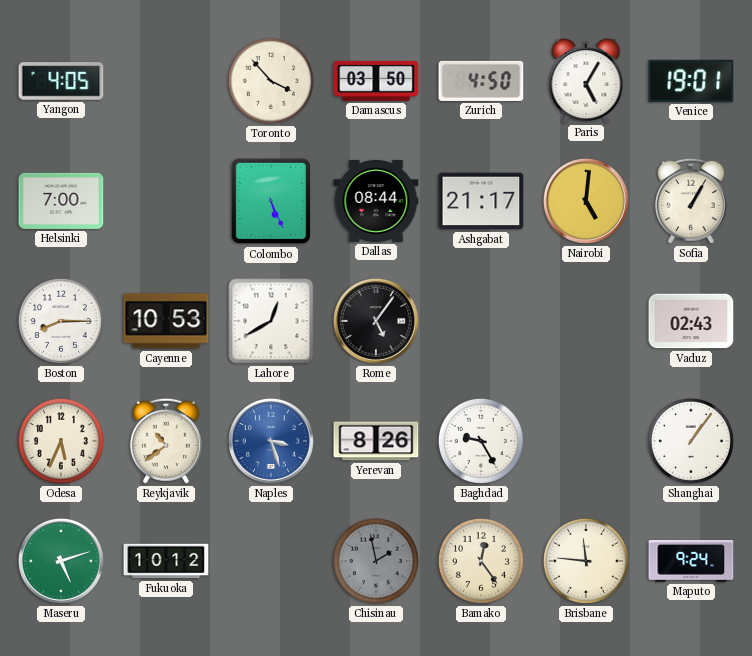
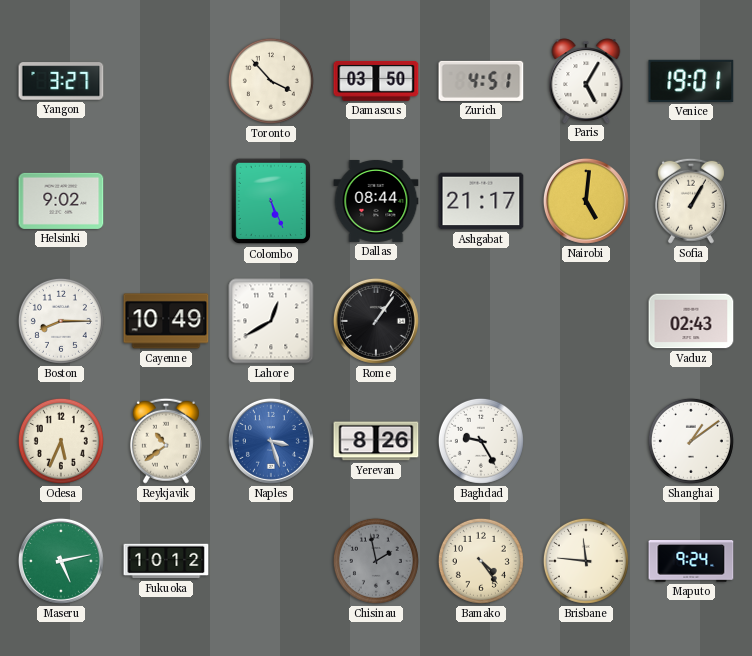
Yangon: 4:05 -> 3:27 (61, 81)
Zurich: 4:50 -> 4:51 (481, 81)
Helsinki: 7:00 -> 9:02 (61, 201)
Cayenne: 10:53 -> 10:49 (166, 321)
Rome: 5:06 -> 1:06 (376, 321)
Shanghai: 1:06 -> 1:09 (691, 441)
Maseru: 5:12 -> 5:13 (61, 561)
Bamako: 12:24 -> 4:24 (481, 561)
